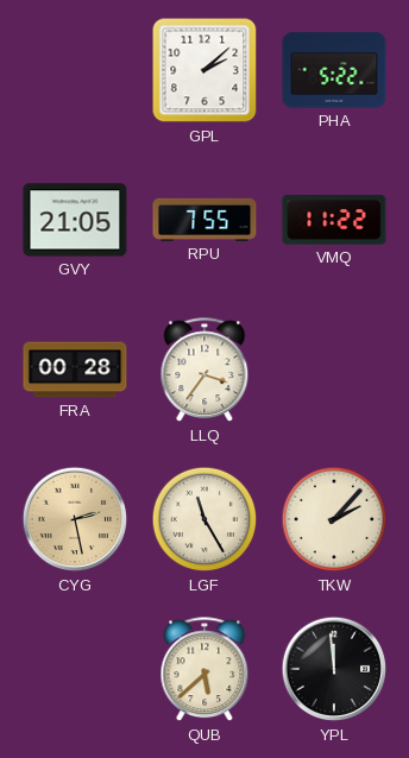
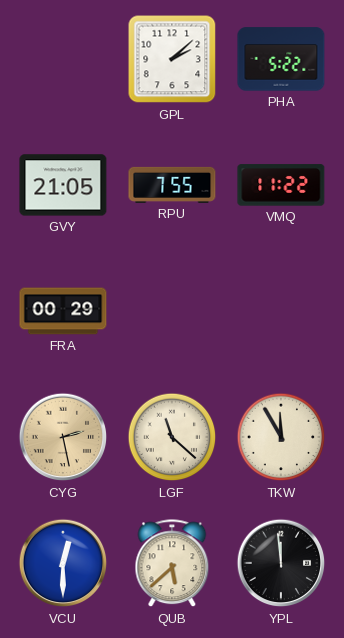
FRA: 00:28 -> 00:29 (63, 311)
LLQ: 3:36 -> none (204, 371)
LGF: 11:25 -> 11:22 (172, 437)
TKW: 2:07 -> 11:55 (281, 437)
VCU: none -> 12:30 (63, 563)
